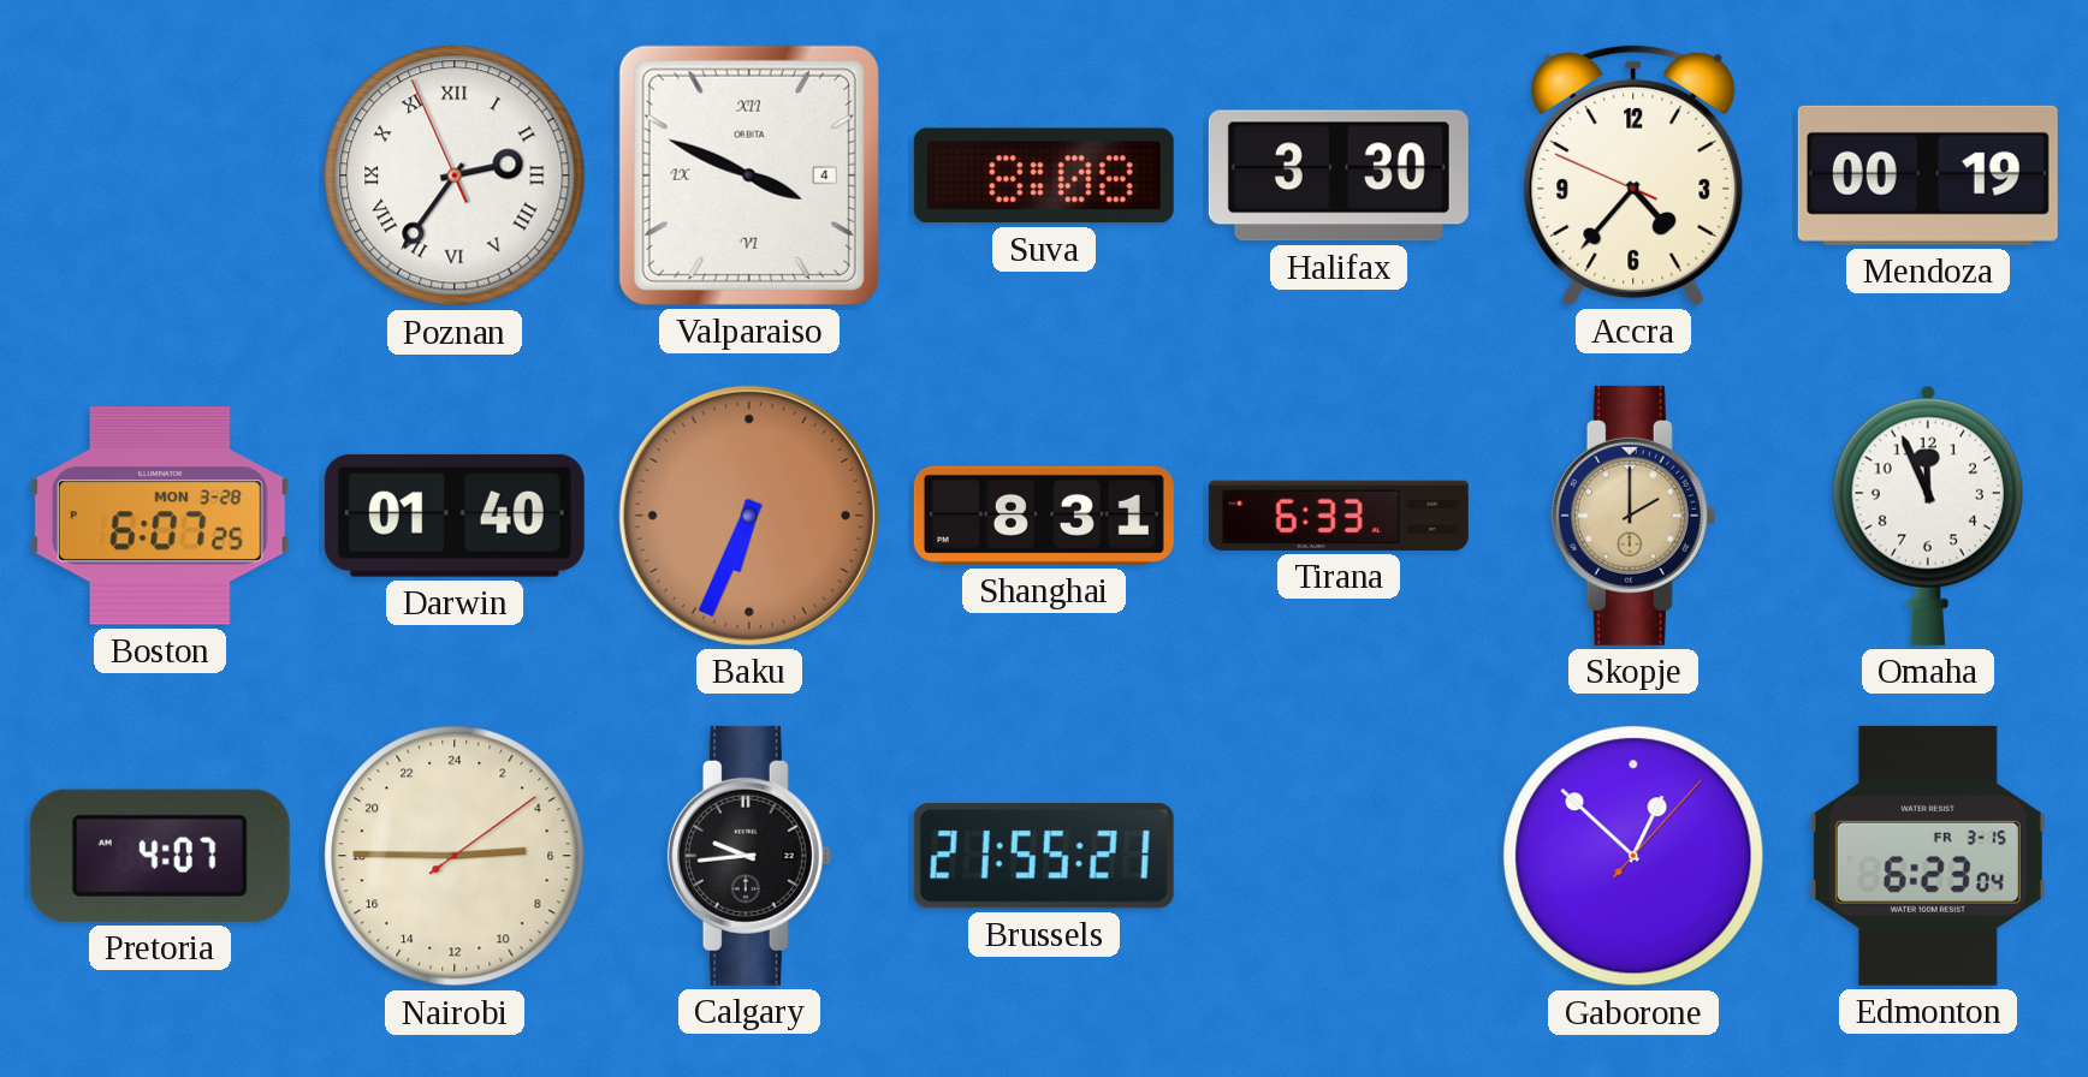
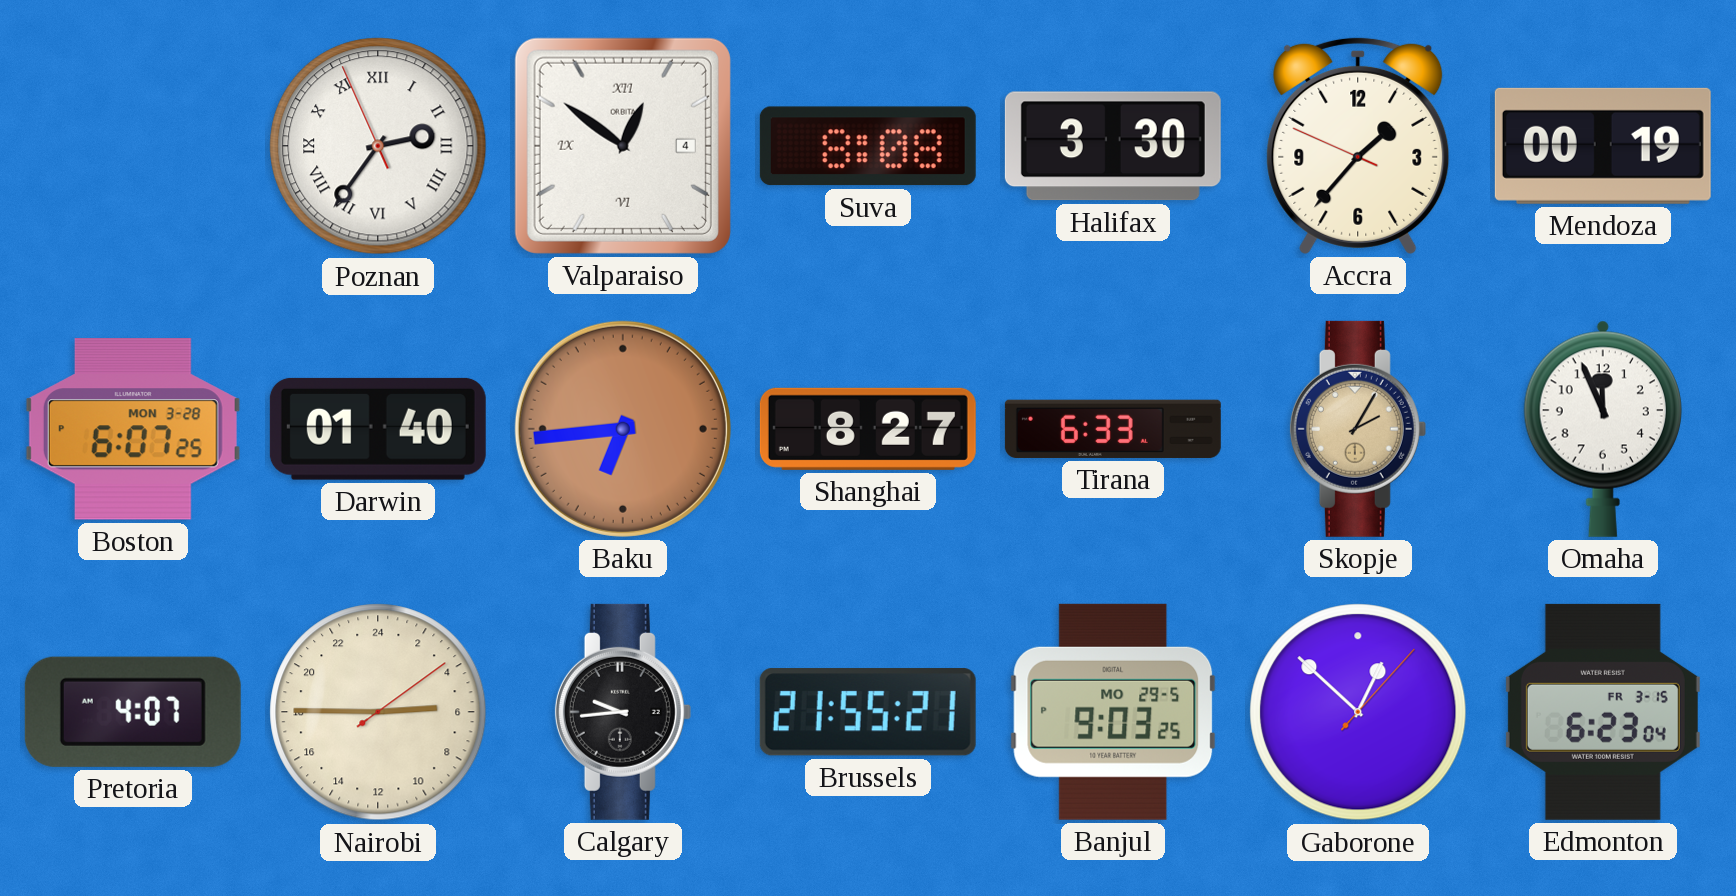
Valparaiso: 3:49 -> 12:51 (623, 146)
Accra: 4:36 -> 1:36 (1358, 145)
Baku: 6:34 -> 6:44 (623, 429)
Shanghai: 8:31 -> 8:27 (868, 429)
Skopje: 2:00 -> 2:05 (1358, 429)
Banjul: none -> 9:03 (1113, 712)
